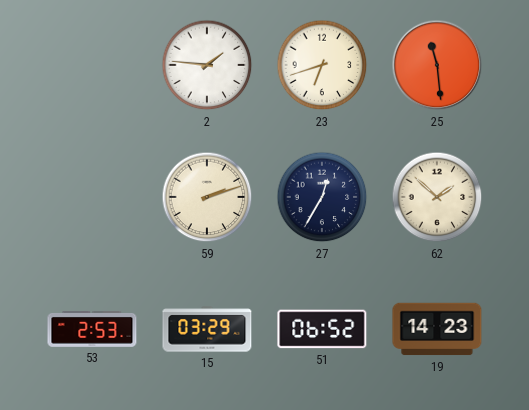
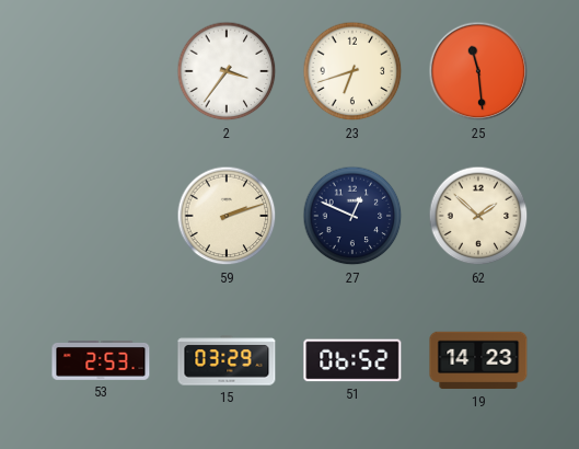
2: 1:46 -> 3:36 (227, 71)
27: 12:35 -> 12:49 (352, 216)
